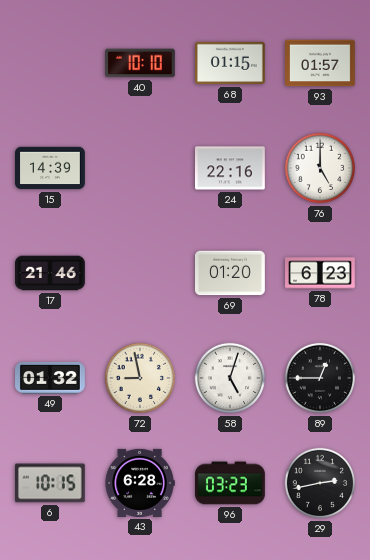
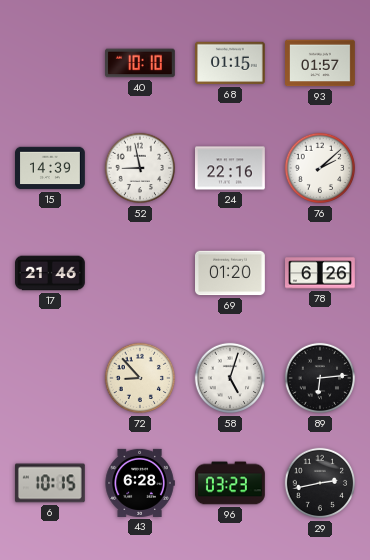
52: none -> 8:58 (140, 168)
76: 5:00 -> 2:08 (320, 168)
78: 6:23 -> 6:26 (321, 273)
49: 01:32 -> none (51, 378)
72: 8:58 -> 8:53 (140, 378)
89: 12:45 -> 6:14 (320, 378)
